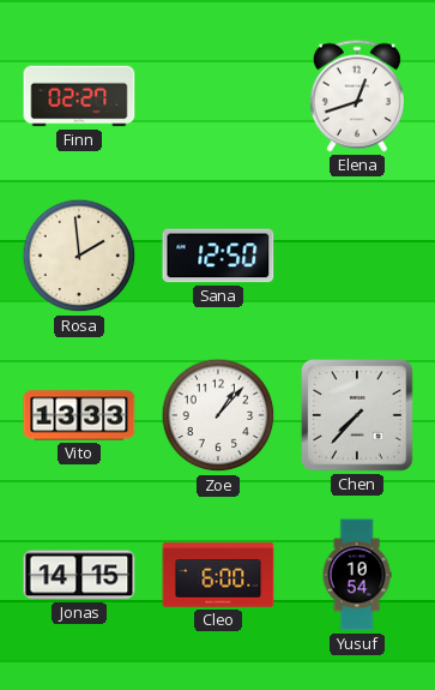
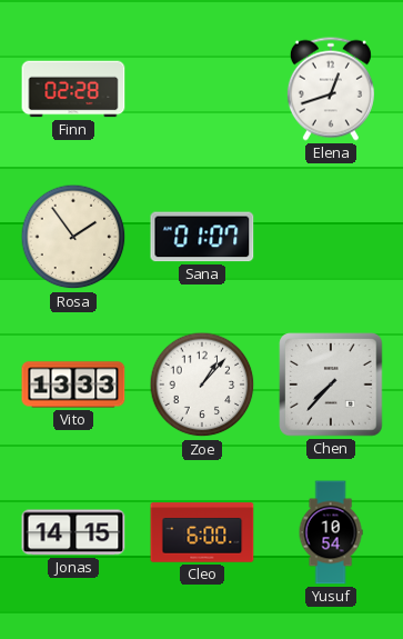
Finn: 02:27 -> 02:28 (73, 89)
Rosa: 1:59 -> 1:54 (73, 237)
Sana: 12:50 -> 01:07 (202, 237)
